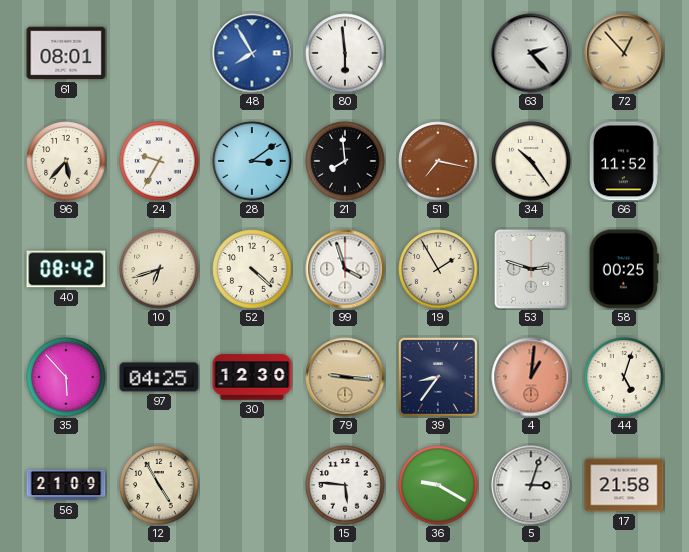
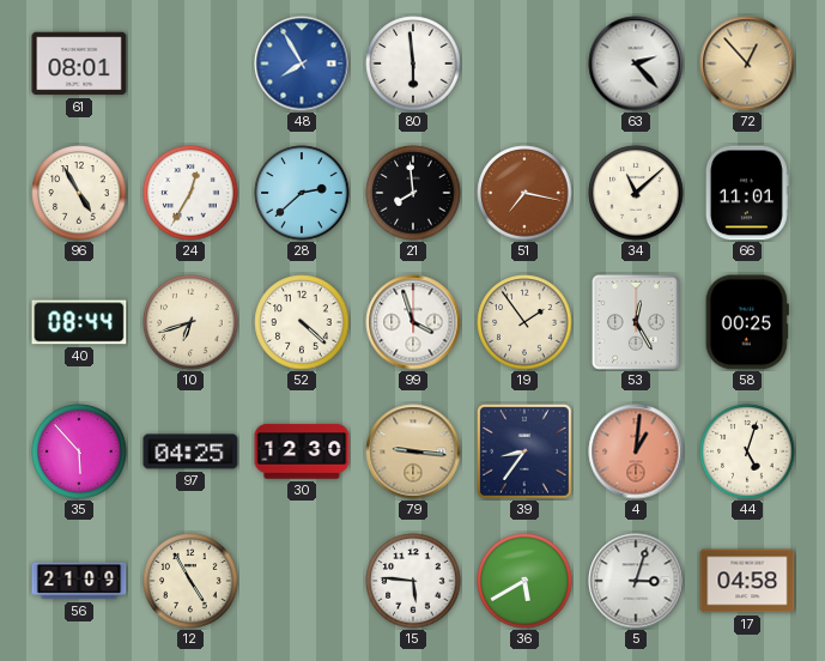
96: 5:37 -> 4:55 (79, 193)
24: 9:35 -> 12:35 (190, 193)
28: 3:09 -> 2:38 (302, 193)
34: 10:24 -> 11:08 (636, 193)
66: 11:52 -> 11:01 (747, 193)
40: 08:42 -> 08:44 (79, 322)
19: 1:55 -> 1:54 (524, 322)
53: 2:48 -> 12:25 (637, 323)
36: 9:20 -> 5:40 (524, 581)
17: 21:58 -> 04:58 (747, 581)
